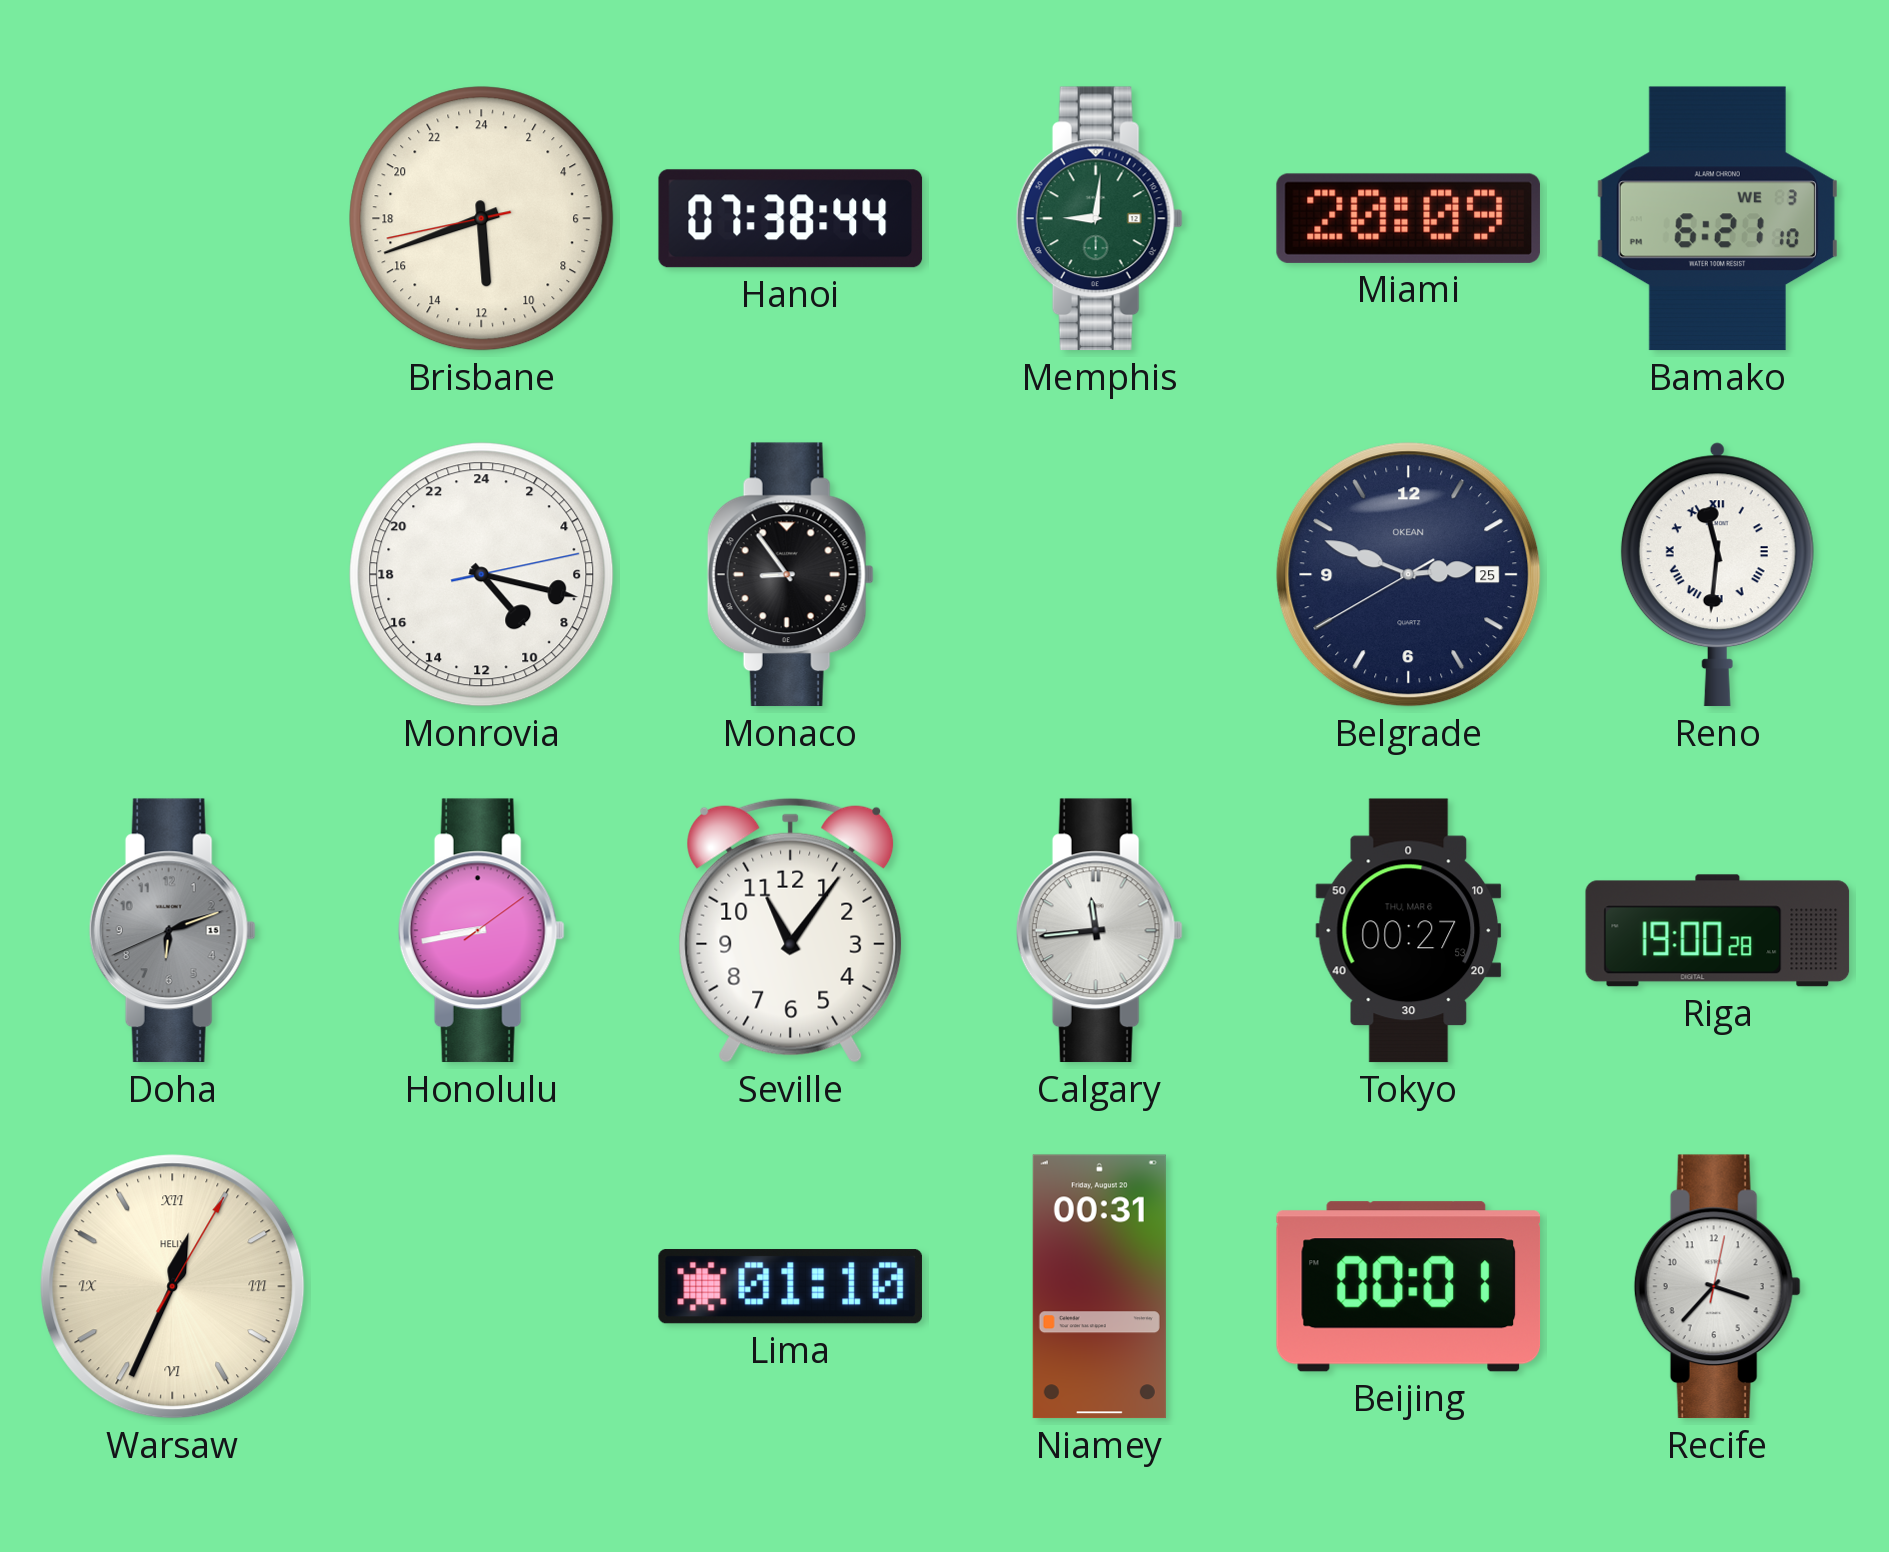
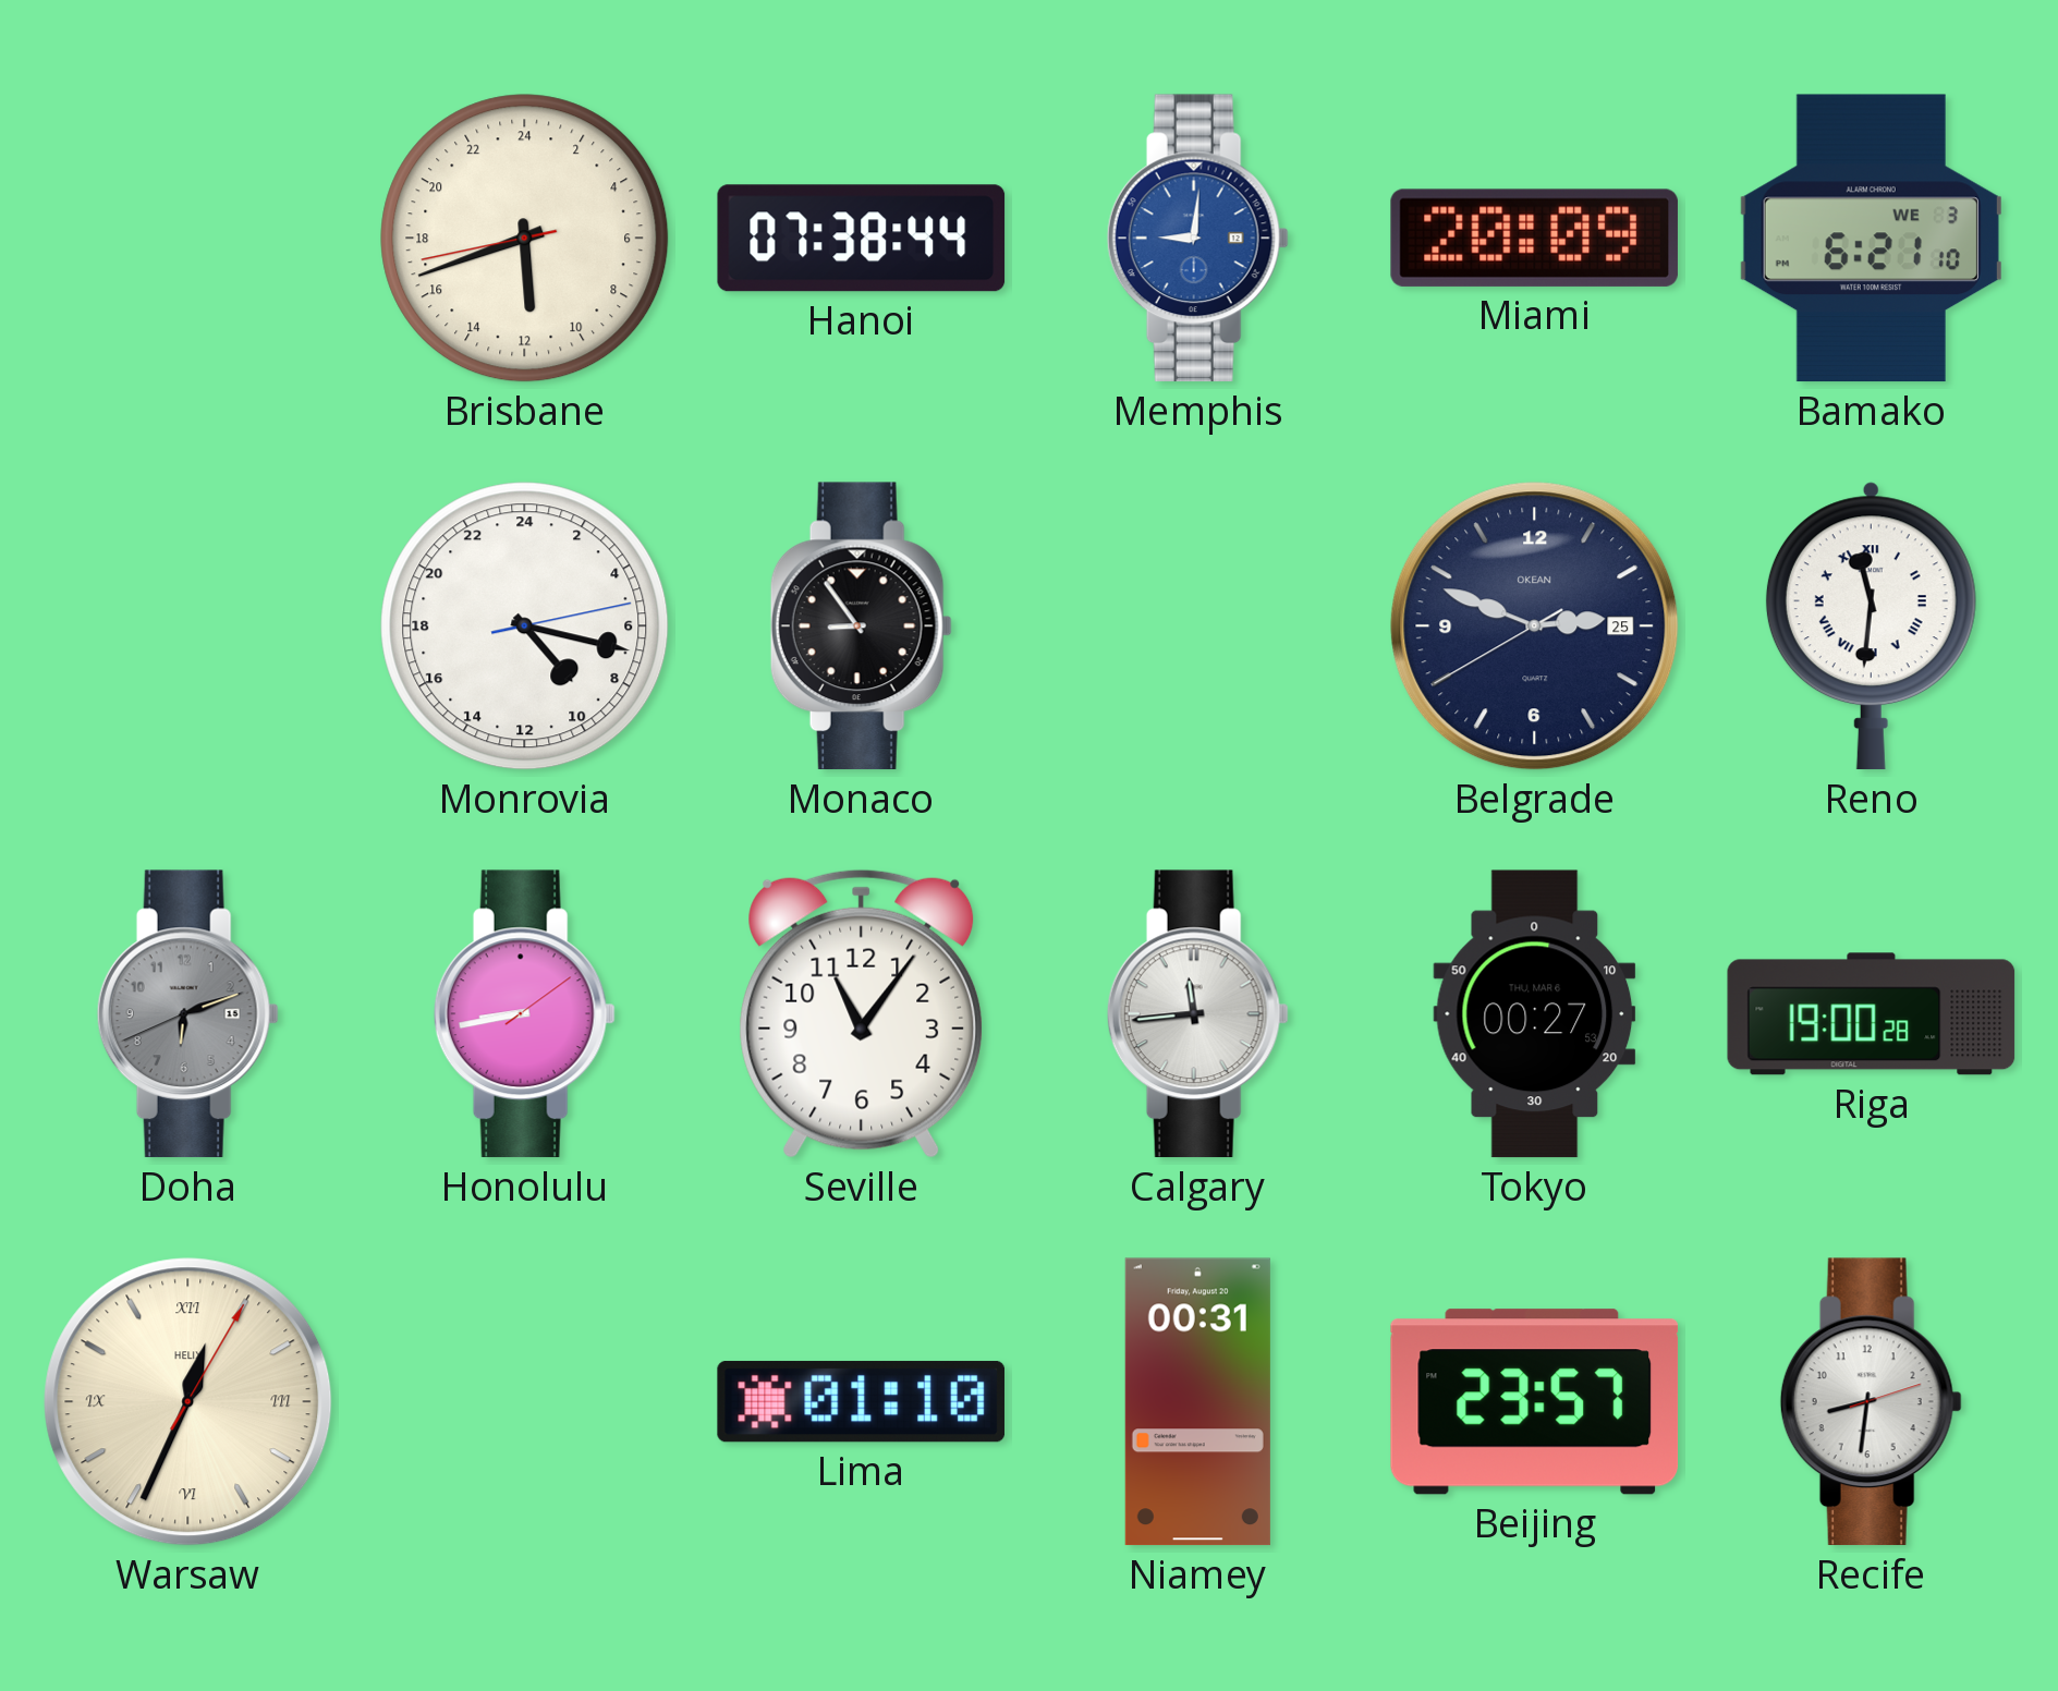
Memphis dial: green -> blue (1197, 239)
Beijing: 00:01 -> 23:57 (1535, 1402)
Recife: 3:37 -> 8:31 (1871, 1402)
